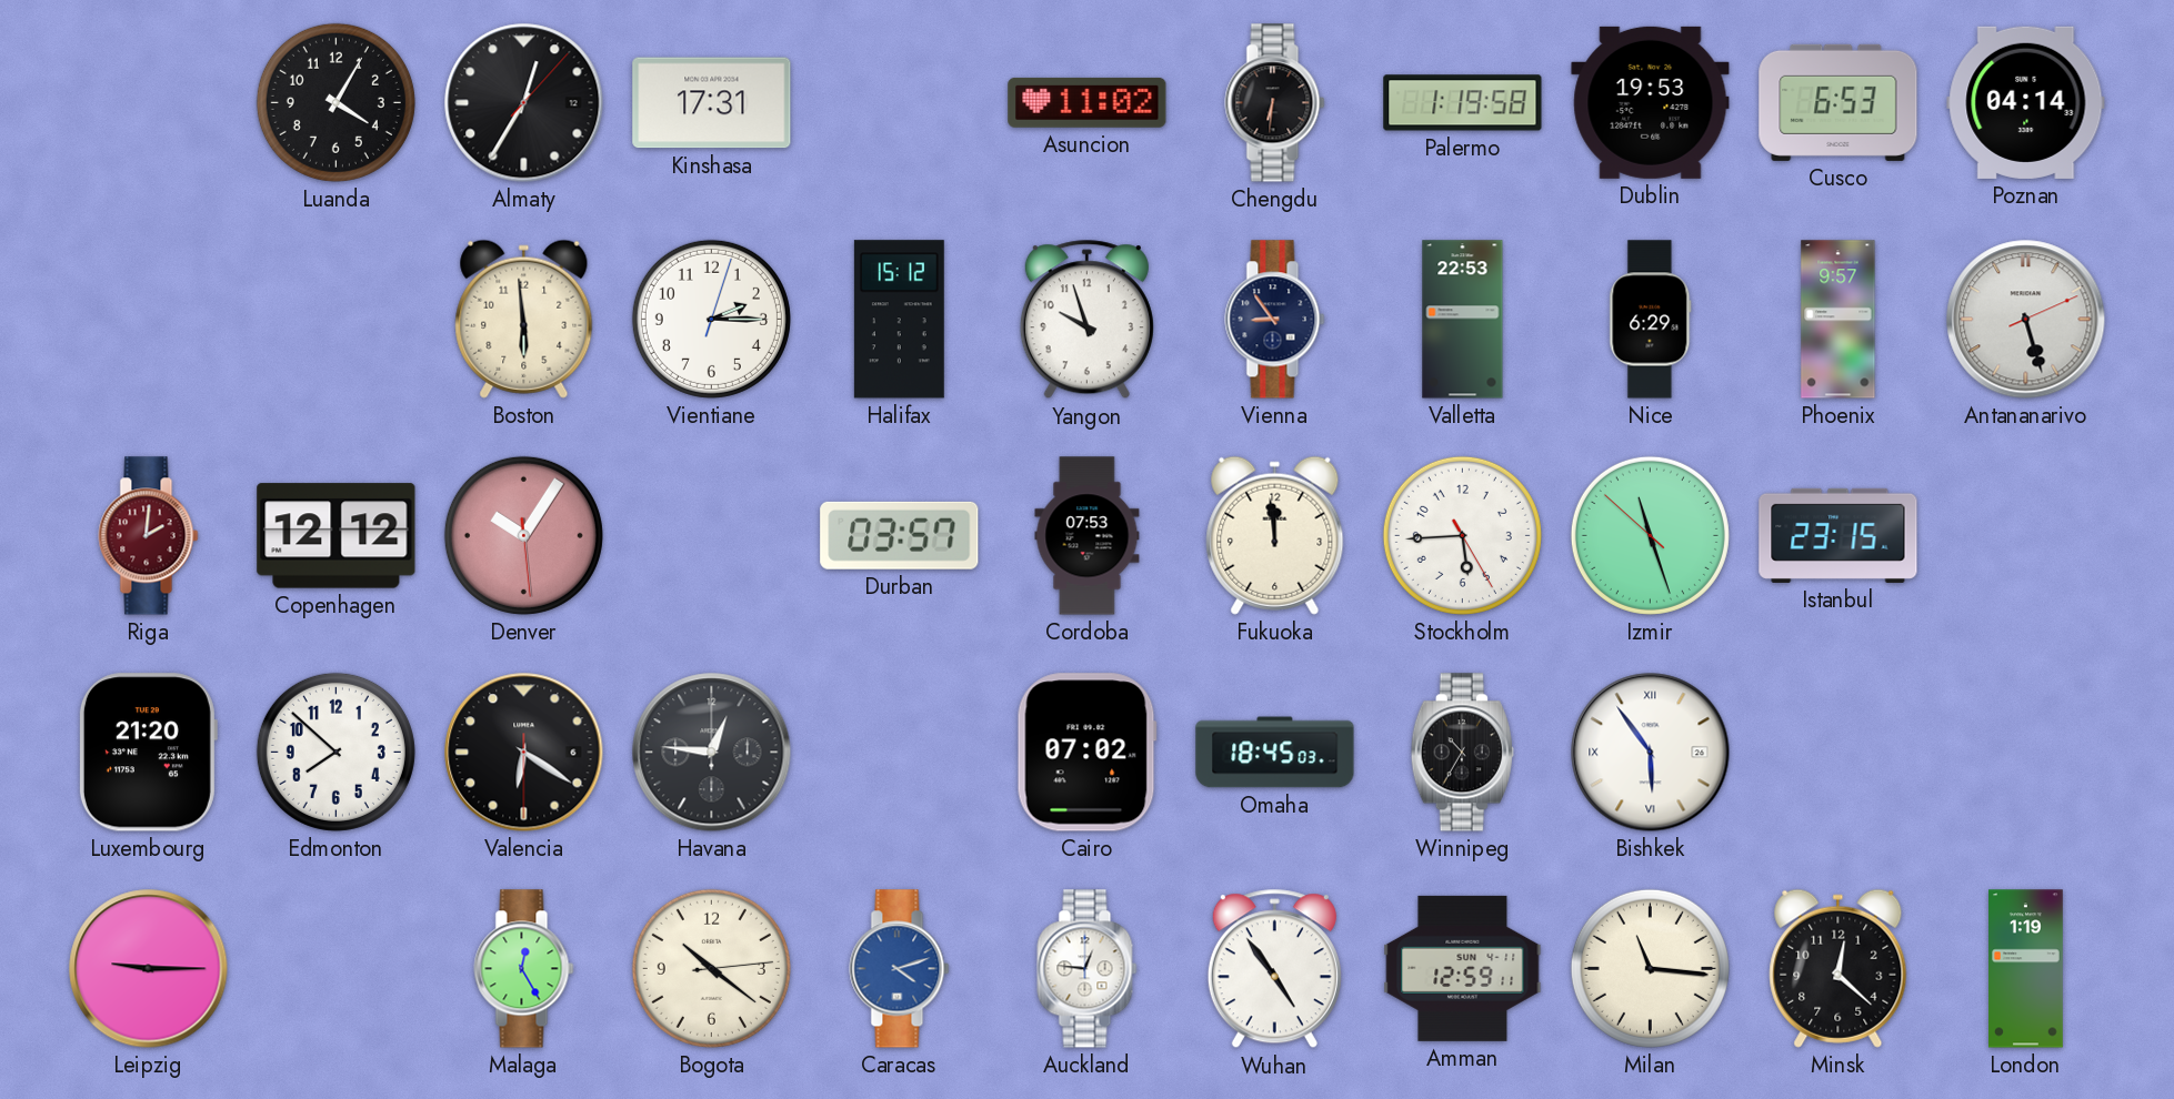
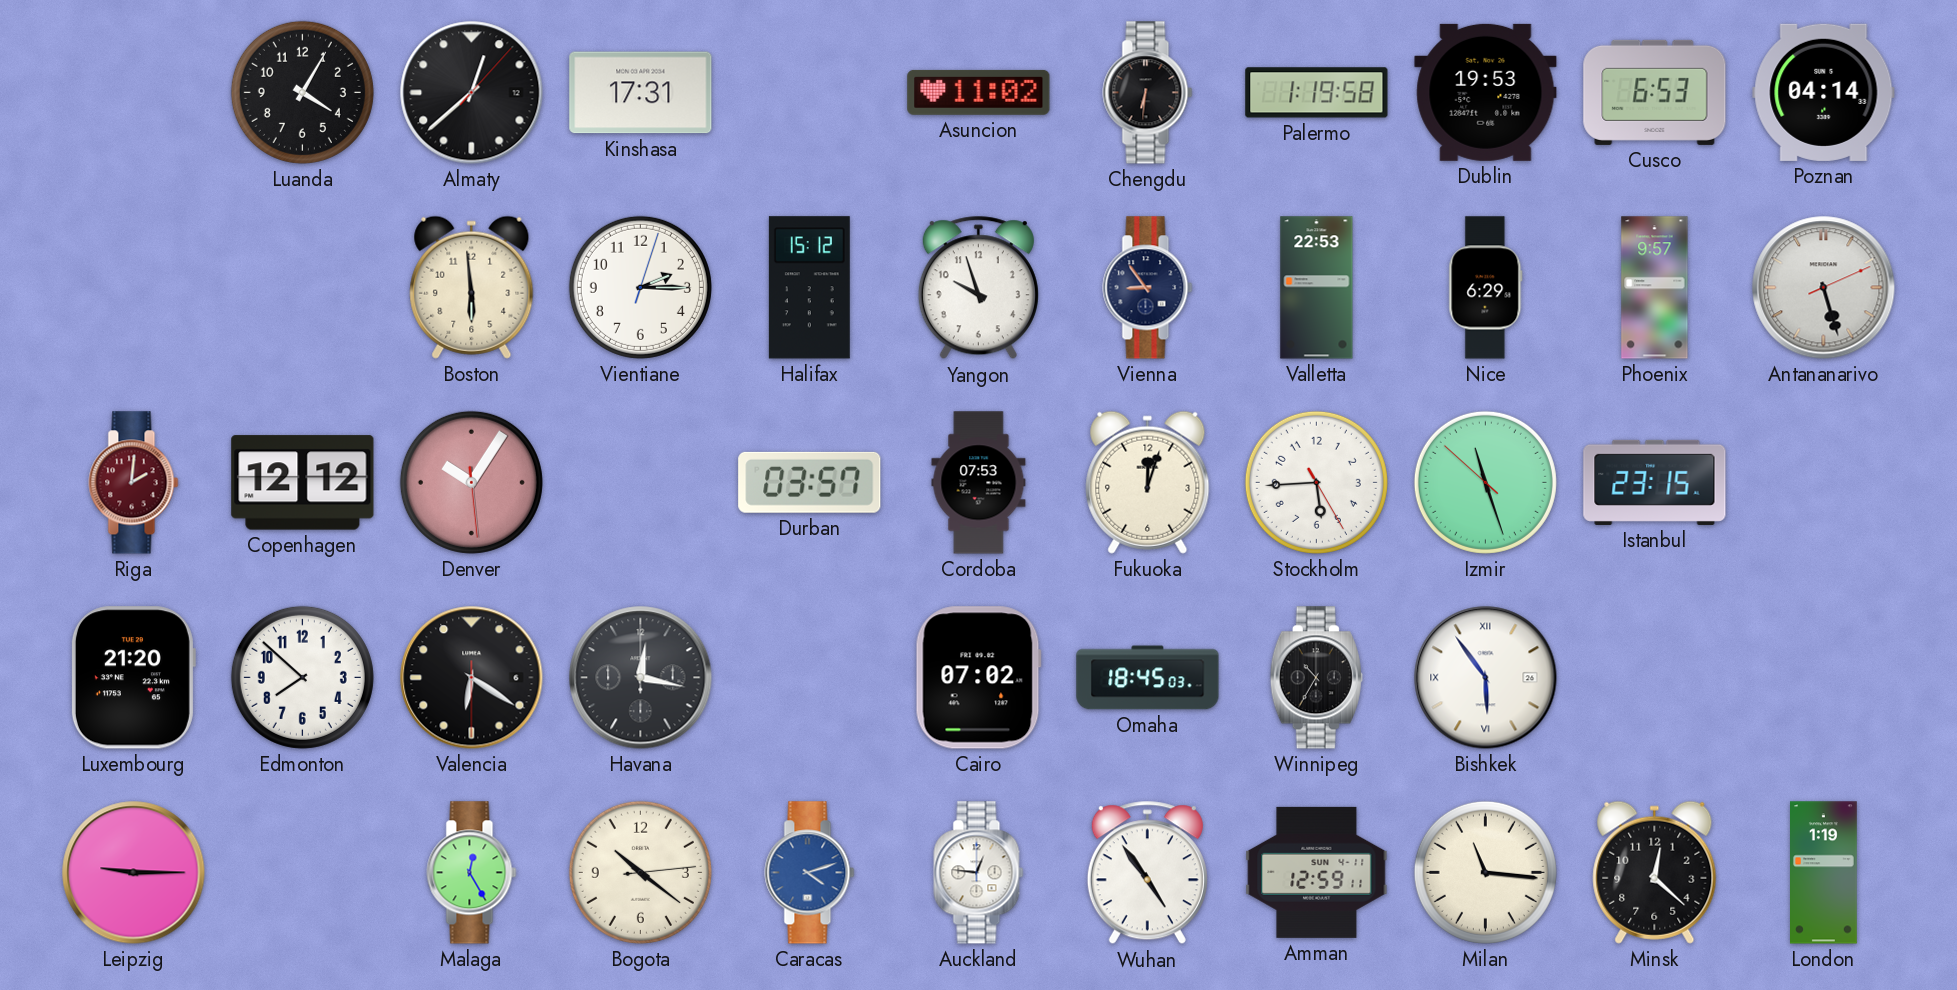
Almaty: 12:35 -> 12:38 (472, 93)
Fukuoka: 11:59 -> 12:03 (1148, 482)
Havana: 12:46 -> 12:17 (641, 678)
